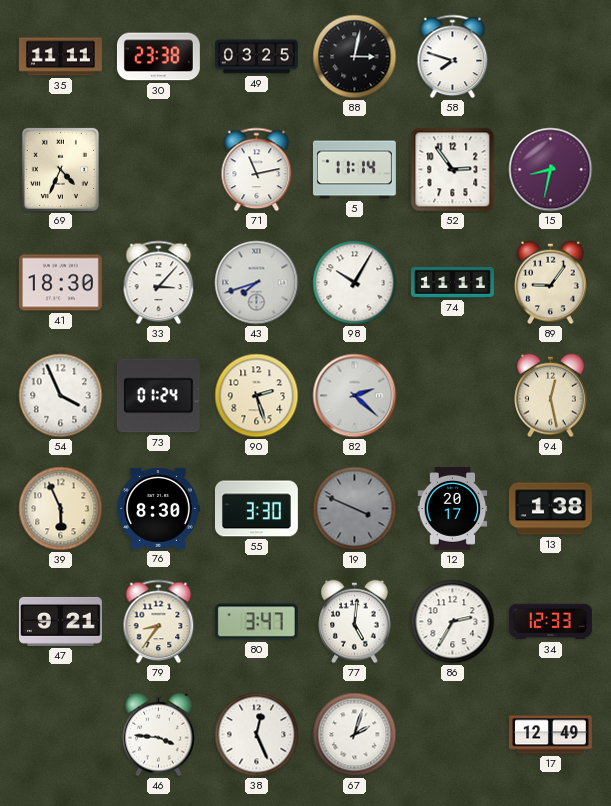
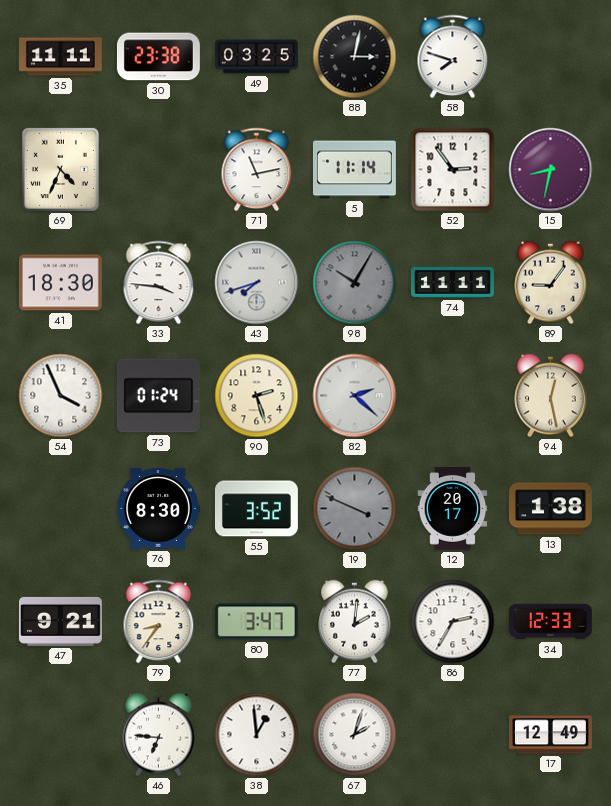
33: 3:07 -> 3:46 (159, 283)
98 dial: white -> grey (355, 283)
39: 5:56 -> none (61, 509)
55: 3:30 -> 3:52 (256, 509)
77: 5:01 -> 2:01 (355, 622)
46: 3:46 -> 6:46 (159, 735)
38: 12:26 -> 12:59 (257, 735)
